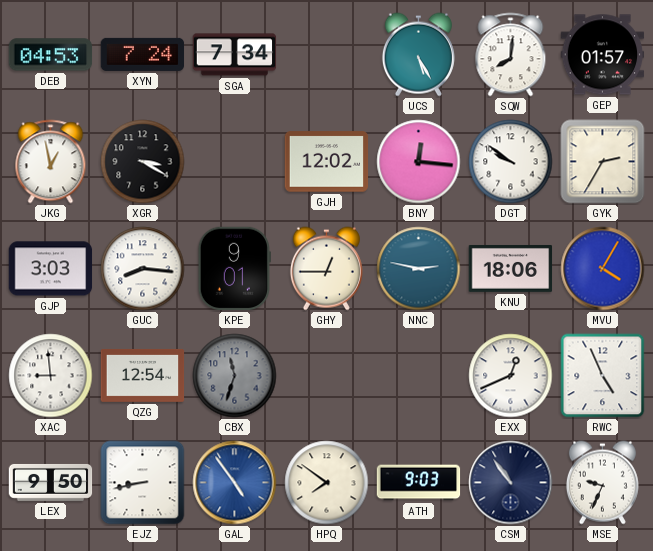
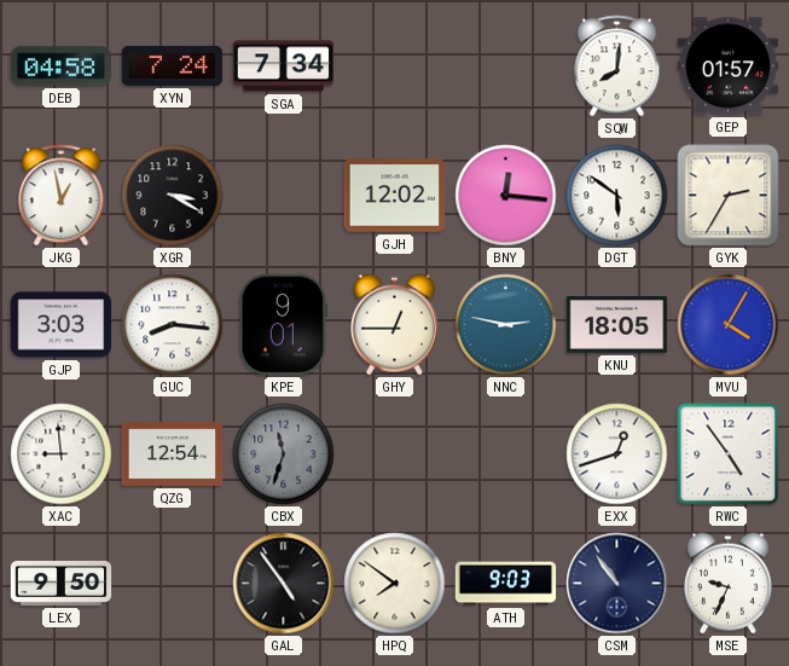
DEB: 04:53 -> 04:58 (62, 66)
UCS: 5:25 -> none (418, 55)
DGT: 9:51 -> 5:51 (617, 196)
KNU: 18:06 -> 18:05 (617, 324)
EXX: 12:41 -> 12:42 (617, 454)
RWC: 4:56 -> 4:54 (729, 454)
EJZ: 8:43 -> none (143, 483)
GAL dial: blue -> black (284, 584)
